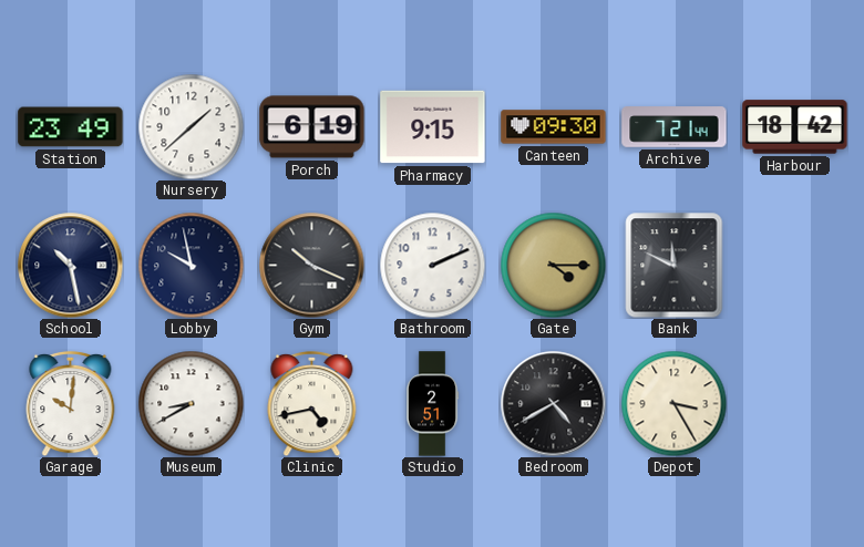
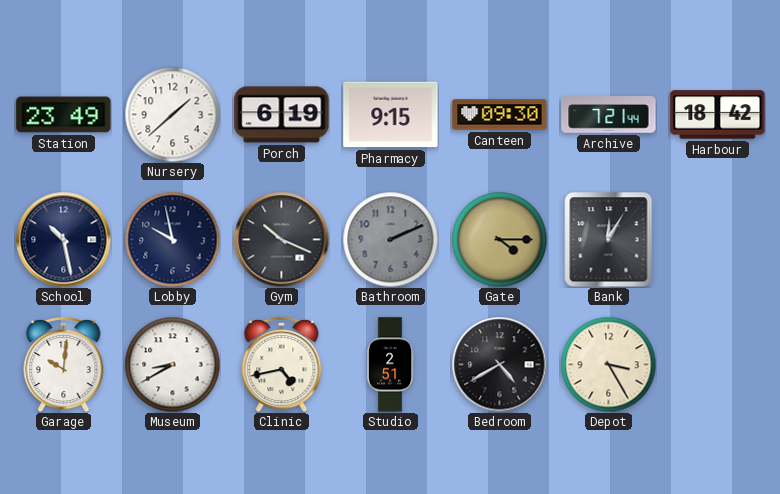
Bathroom dial: white -> grey (390, 239)
Bank: 11:49 -> 12:05 (609, 239)
